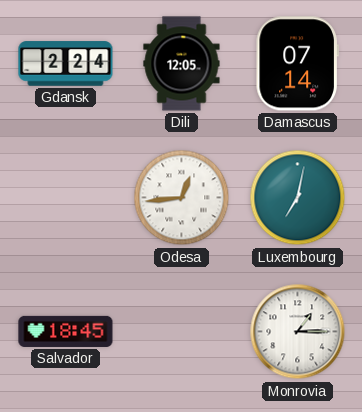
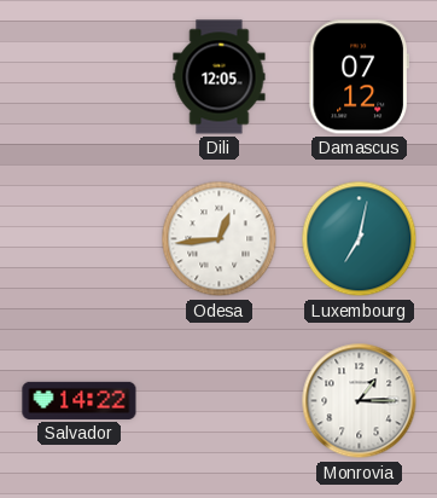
Gdansk: 2:24 -> none (66, 64)
Damascus: 07:14 -> 07:12 (359, 77)
Salvador: 18:45 -> 14:22 (80, 400)
